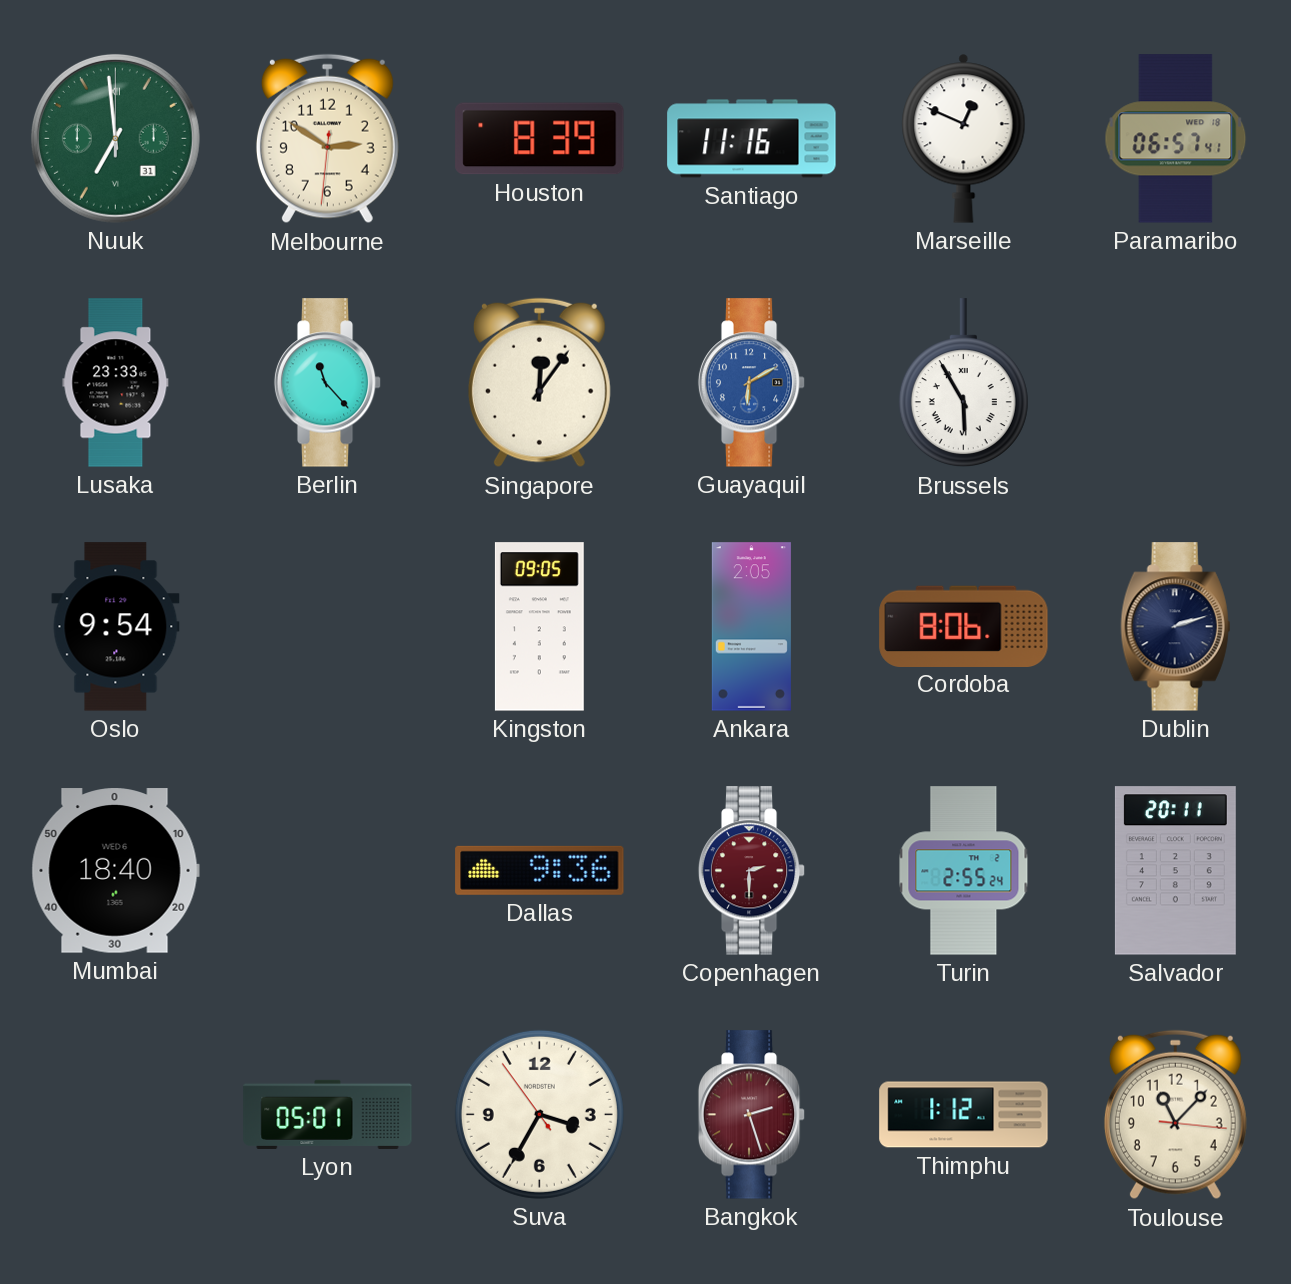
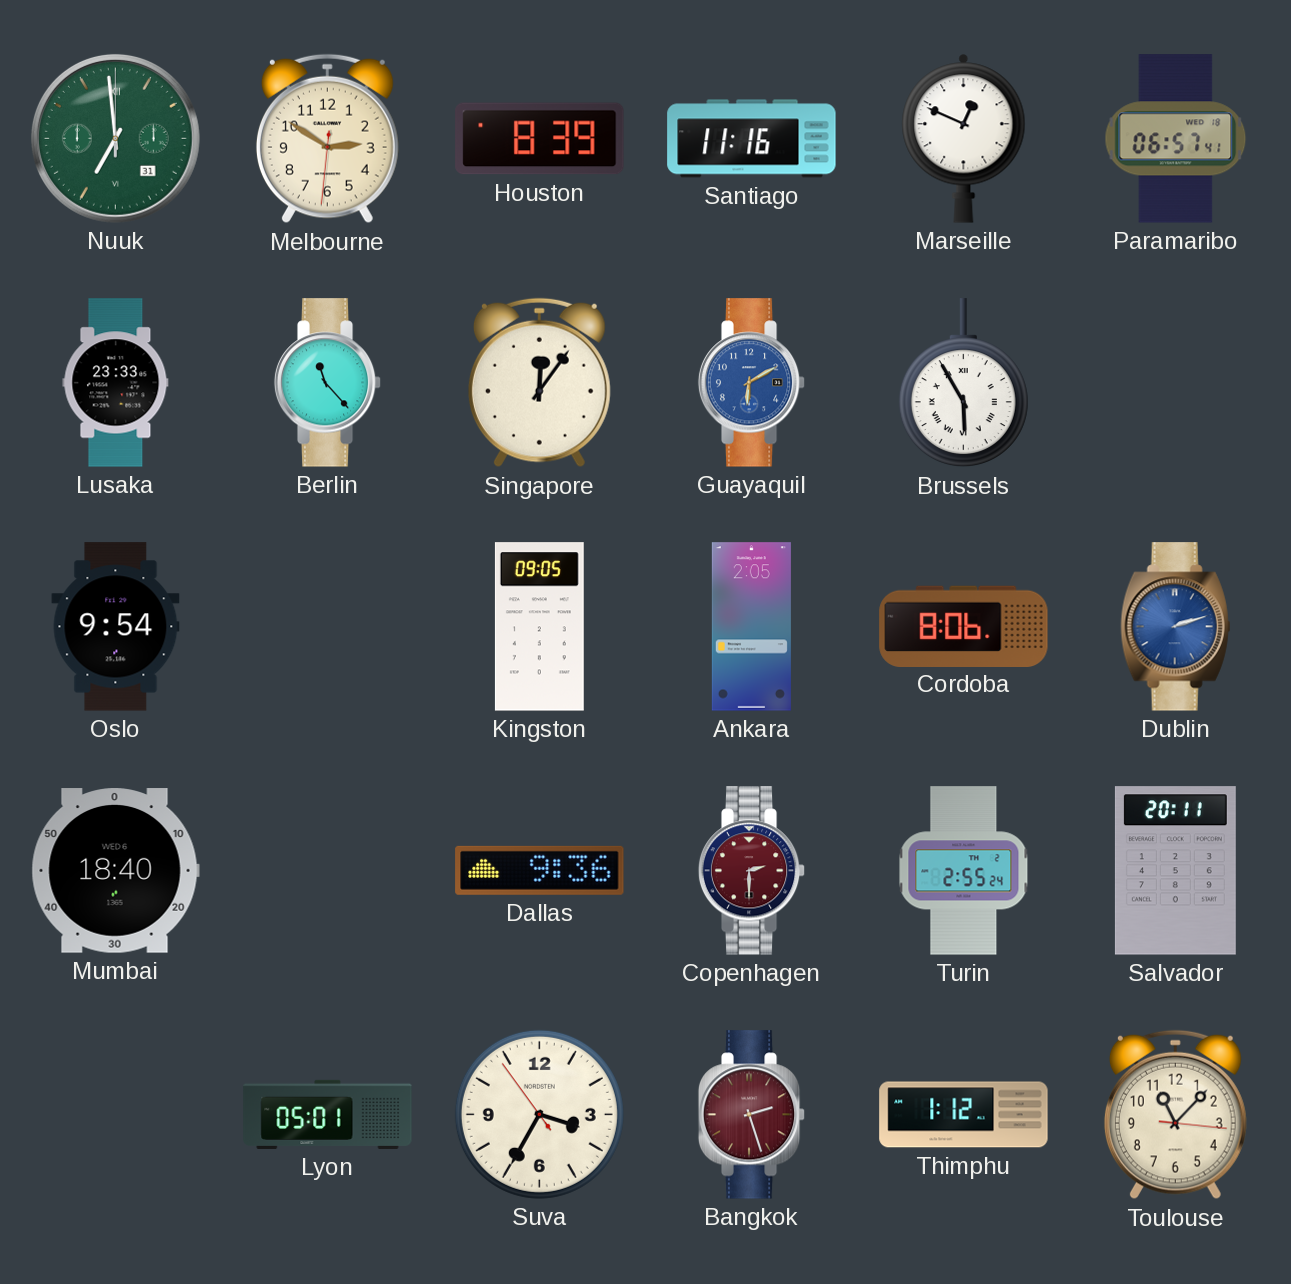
Dublin dial: navy -> blue (1176, 627)
